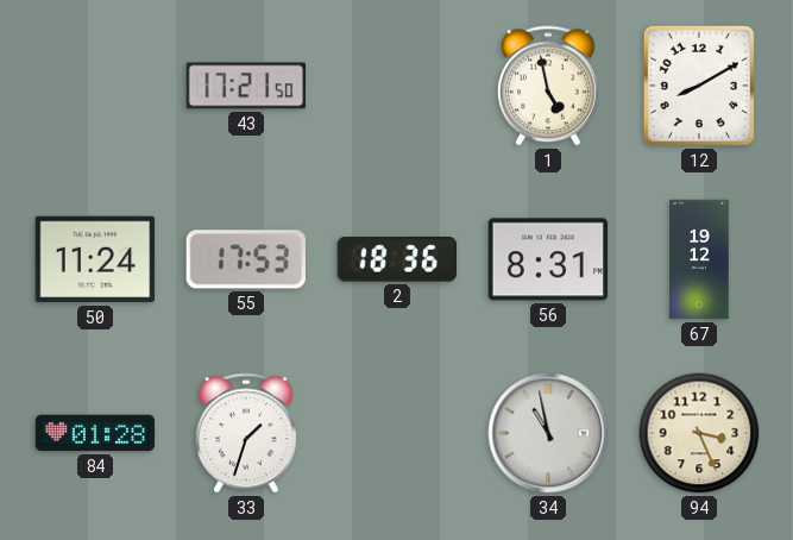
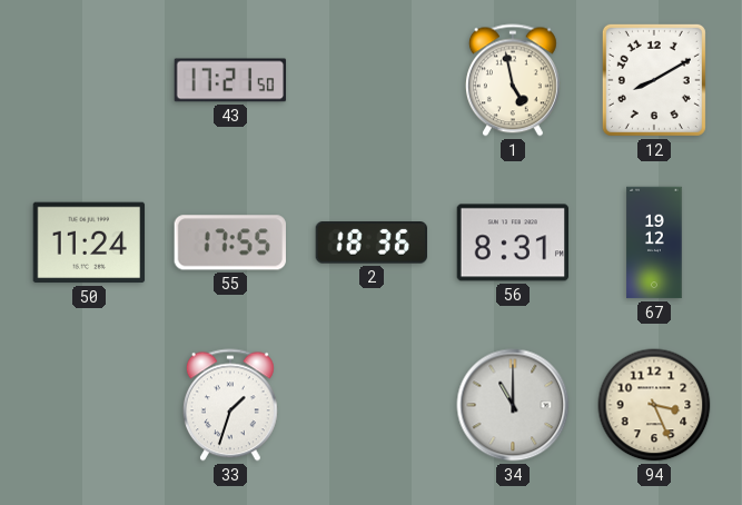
55: 17:53 -> 17:55 (230, 242)
84: 01:28 -> none (95, 433)
34: 10:58 -> 11:00 (513, 405)
